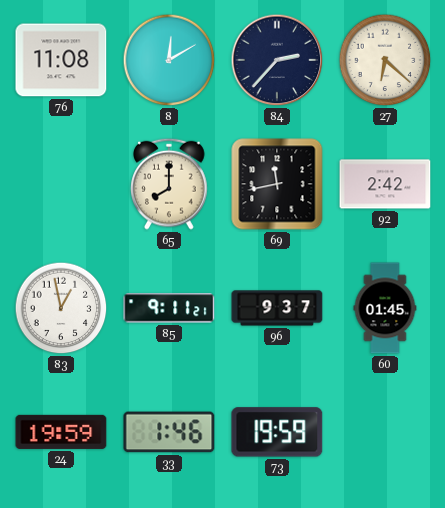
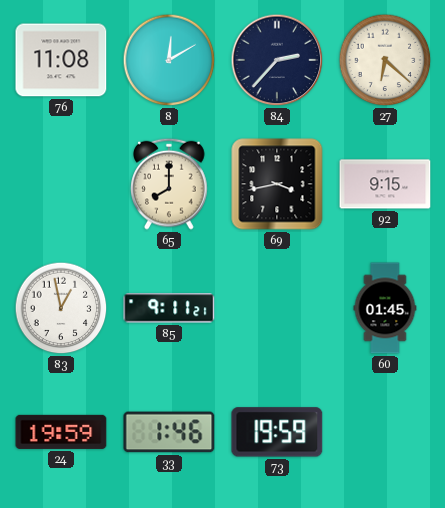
69: 11:43 -> 3:43 (277, 184)
92: 2:42 -> 9:15 (385, 184)
96: 9:37 -> none (277, 308)
